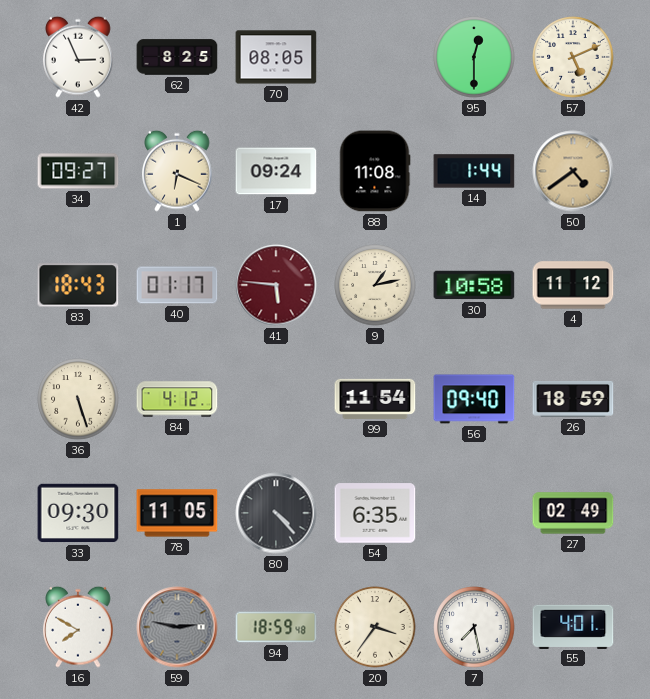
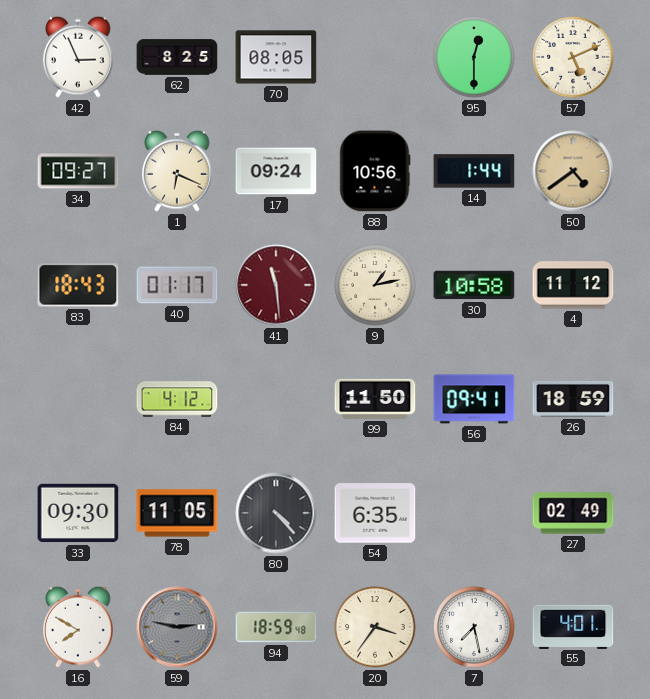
88: 11:08 -> 10:56 (375, 171)
41: 5:46 -> 11:29 (276, 285)
36: 5:27 -> none (78, 399)
99: 11:54 -> 11:50 (375, 399)
56: 09:40 -> 09:41 (474, 399)
